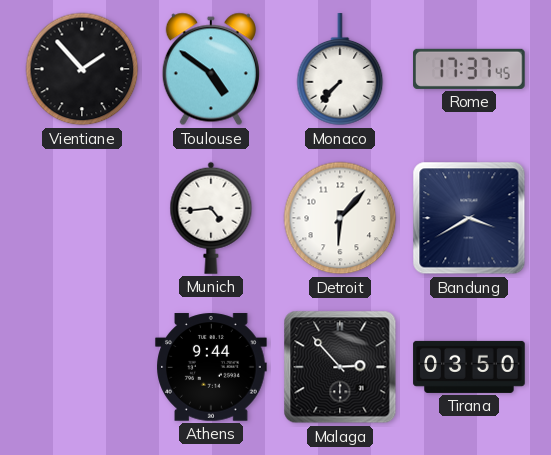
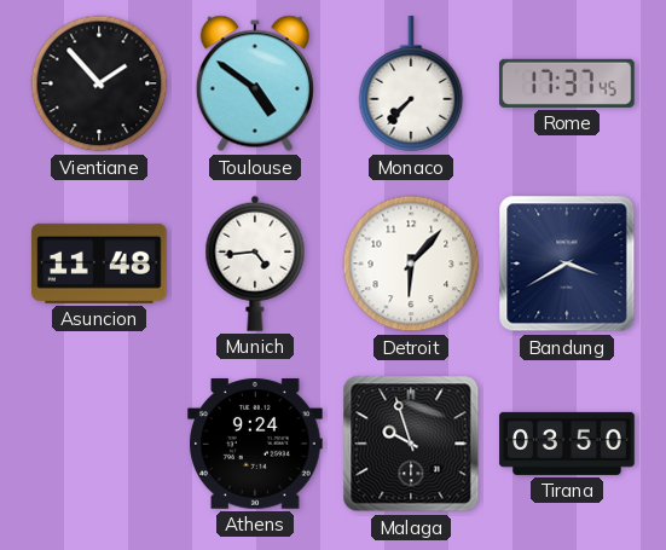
Asuncion: none -> 11:48 (99, 264)
Athens: 9:44 -> 9:24 (255, 444)
Malaga: 2:53 -> 9:57 (411, 444)
